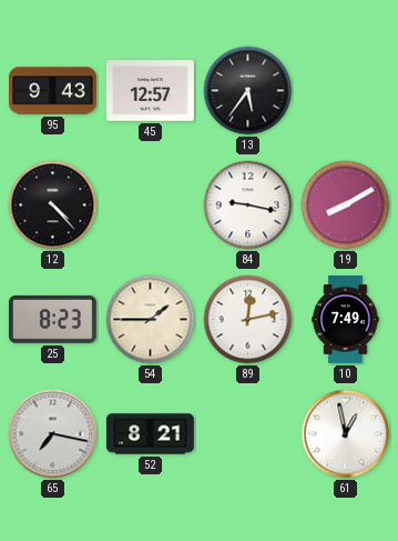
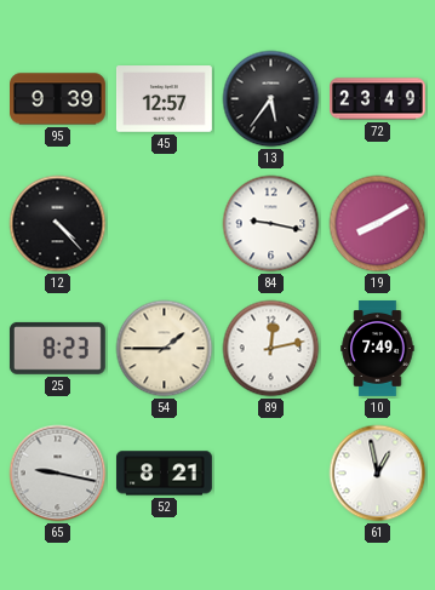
95: 9:43 -> 9:39 (58, 99)
72: none -> 23:49 (378, 99)
65: 7:17 -> 9:17 (58, 474)
